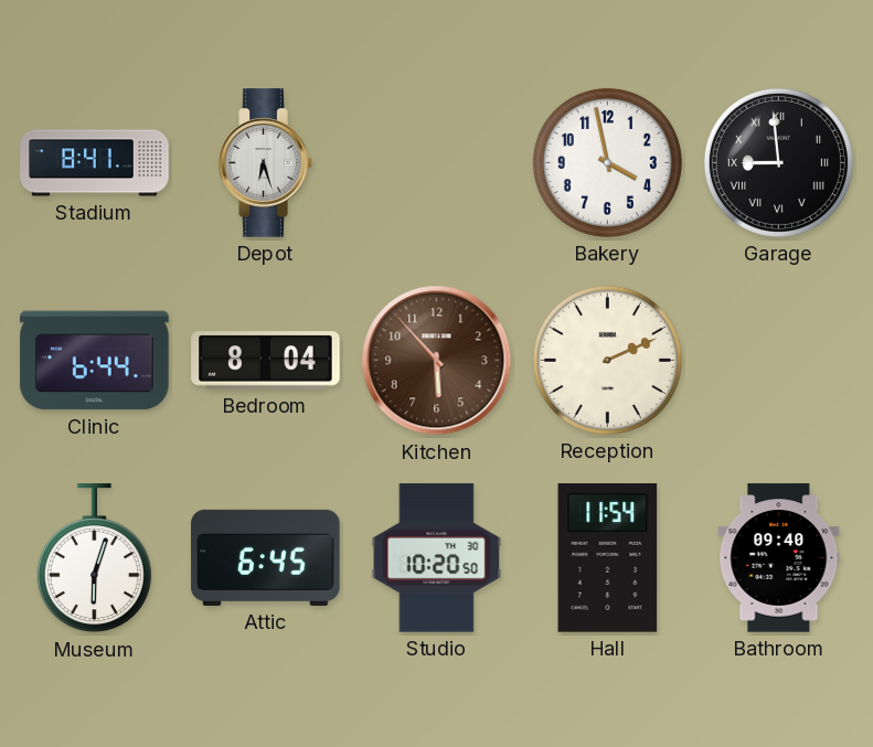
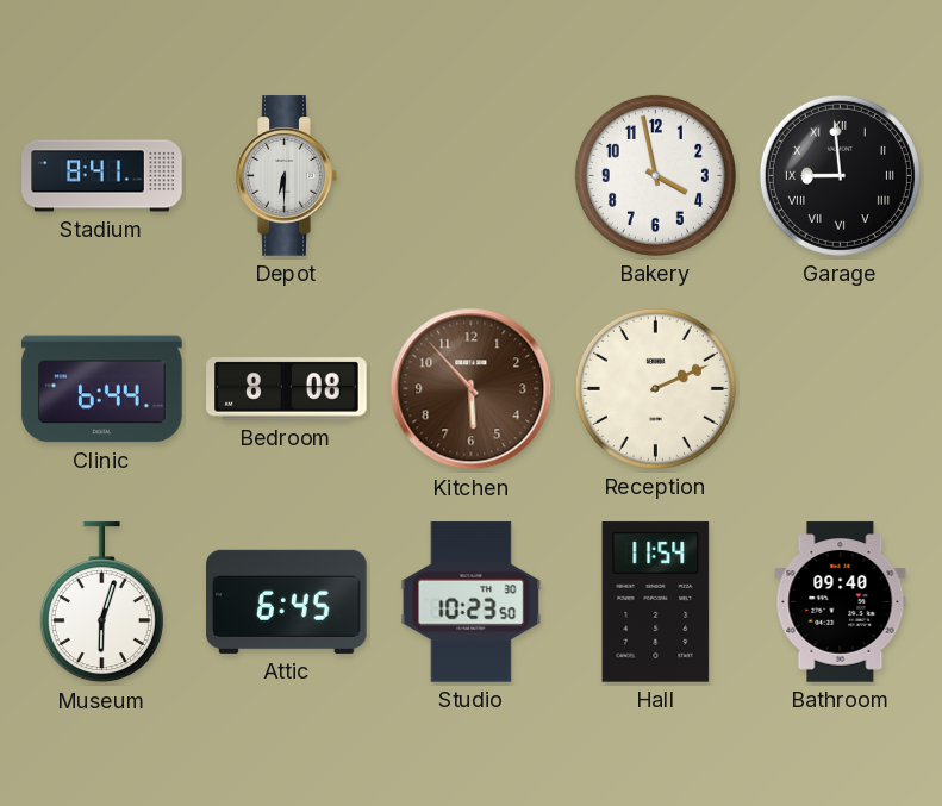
Depot: 6:27 -> 6:30 (286, 176)
Bedroom: 8:04 -> 8:08 (287, 389)
Studio: 10:20 -> 10:23 (472, 602)
